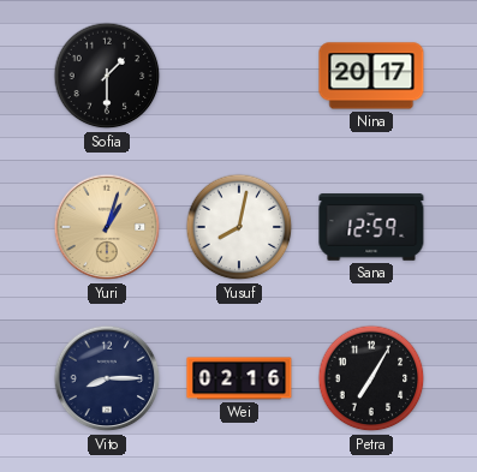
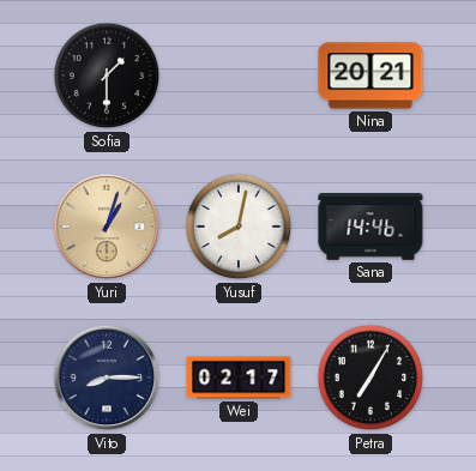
Nina: 20:17 -> 20:21 (370, 76)
Sana: 12:59 -> 14:46 (370, 227)
Wei: 02:16 -> 02:17 (239, 378)
